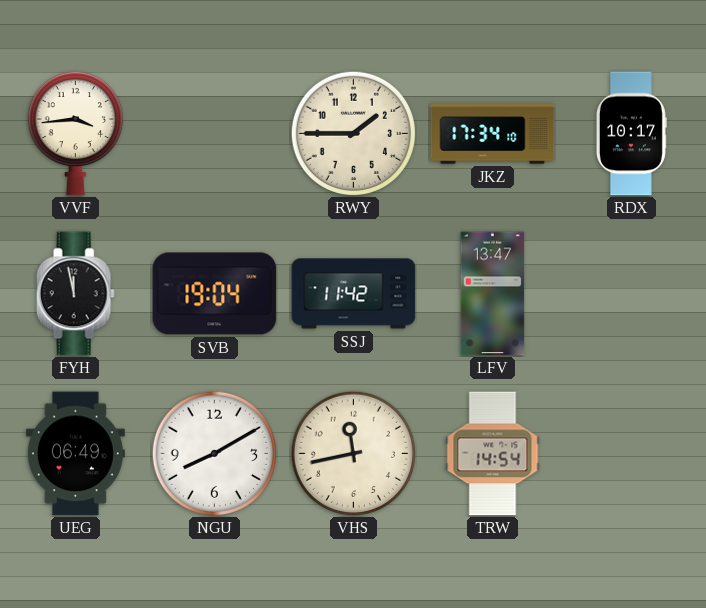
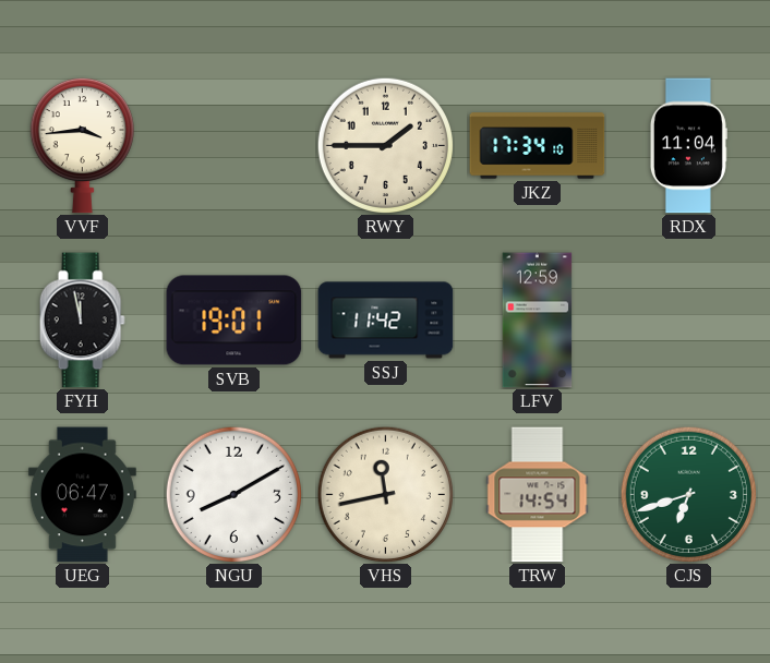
RDX: 10:17 -> 11:04 (688, 146)
SVB: 19:04 -> 19:01 (234, 321)
LFV: 13:47 -> 12:59 (538, 321)
UEG: 06:49 -> 06:47 (82, 495)
CJS: none -> 6:42 (688, 494)
